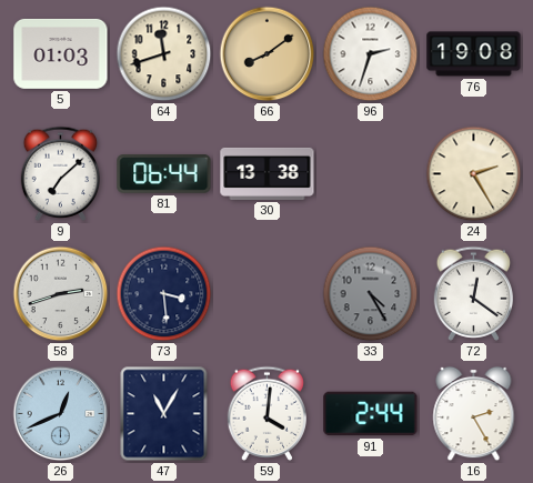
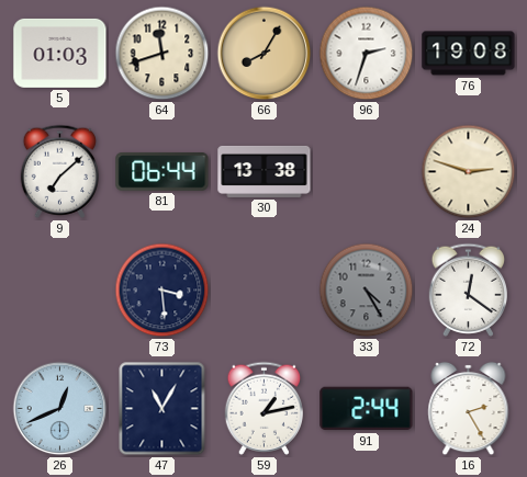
66: 8:09 -> 8:05 (265, 54)
24: 2:25 -> 2:48 (469, 172)
58: 2:42 -> none (61, 294)
59: 4:01 -> 1:13 (265, 408)
